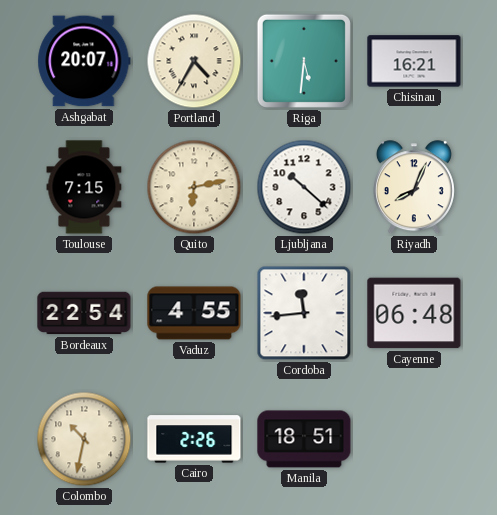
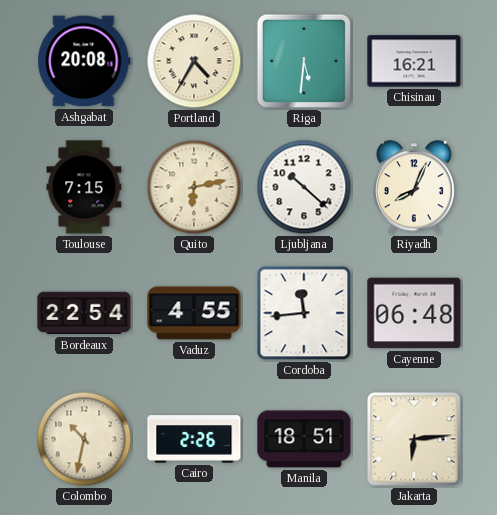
Ashgabat: 20:07 -> 20:08 (84, 61)
Jakarta: none -> 6:14 (414, 439)
